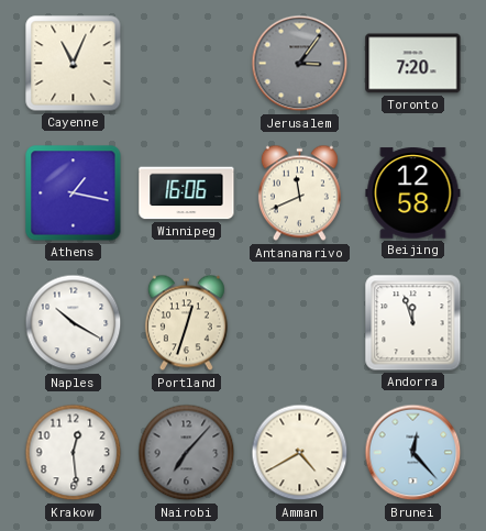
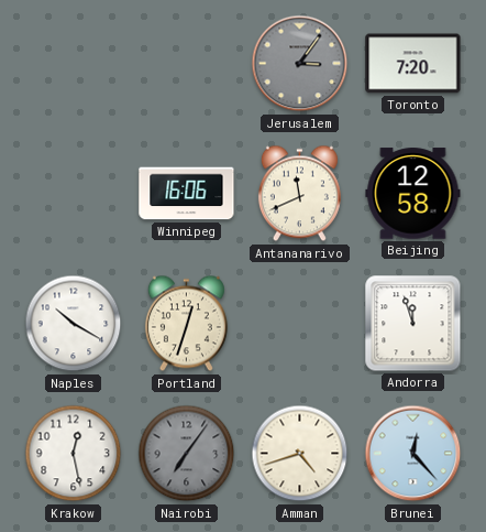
Cayenne: 11:04 -> none (74, 64)
Athens: 1:17 -> none (74, 193)
Krakow: 12:29 -> 12:28 (74, 454)
Nairobi: 7:07 -> 7:06 (187, 454)
Amman: 4:40 -> 4:42 (300, 454)
